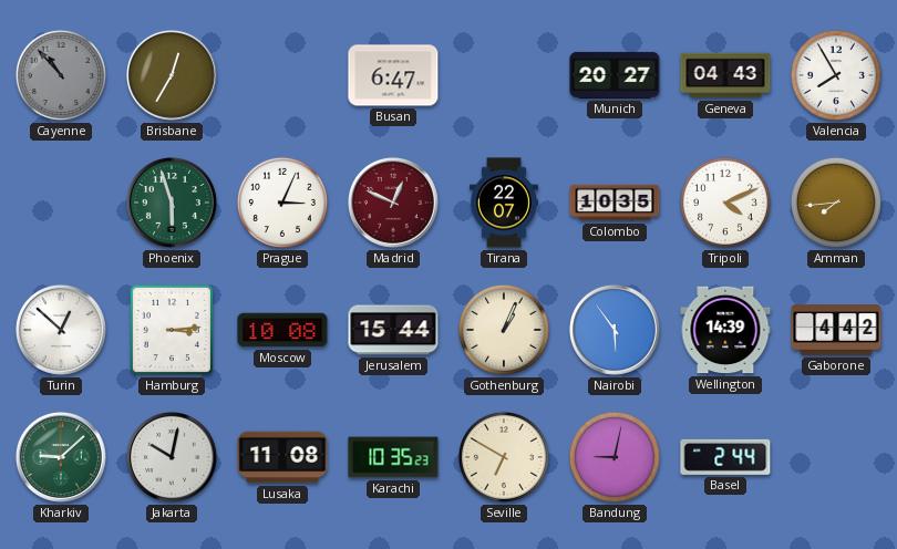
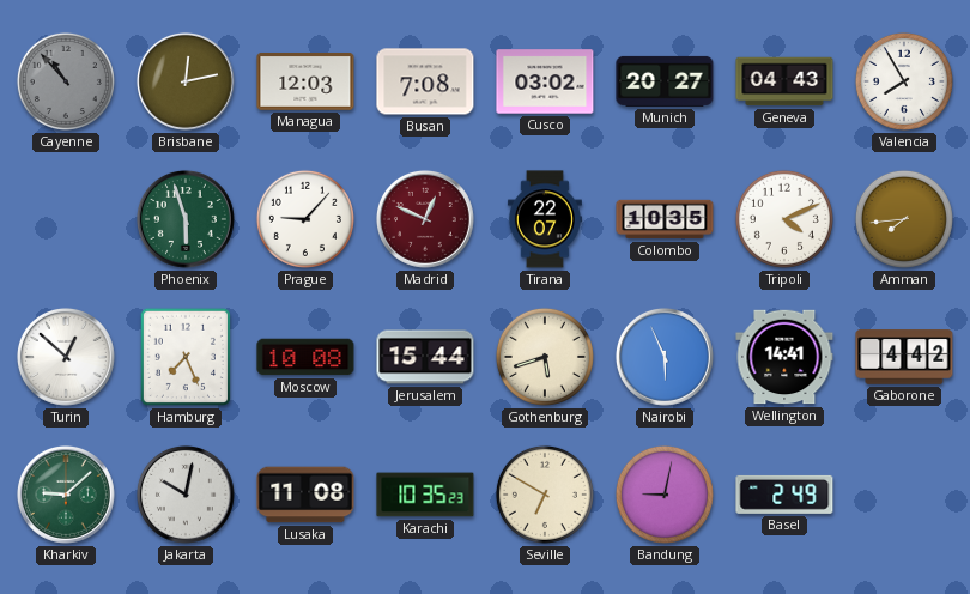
Brisbane: 12:35 -> 12:13 (186, 81)
Managua: none -> 12:03 (305, 83)
Busan: 6:47 -> 7:08 (425, 81)
Cusco: none -> 03:02 (545, 81)
Prague: 3:04 -> 9:07 (305, 219)
Hamburg: 3:14 -> 7:26 (186, 357)
Gothenburg: 1:04 -> 5:42 (545, 357)
Nairobi: 5:54 -> 5:56 (665, 357)
Wellington: 14:39 -> 14:41 (784, 357)
Basel: 2:44 -> 2:49 (784, 495)
